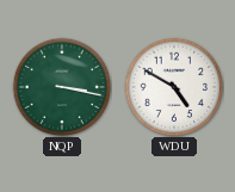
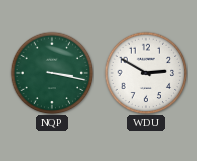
WDU: 4:50 -> 2:50 (146, 73)
